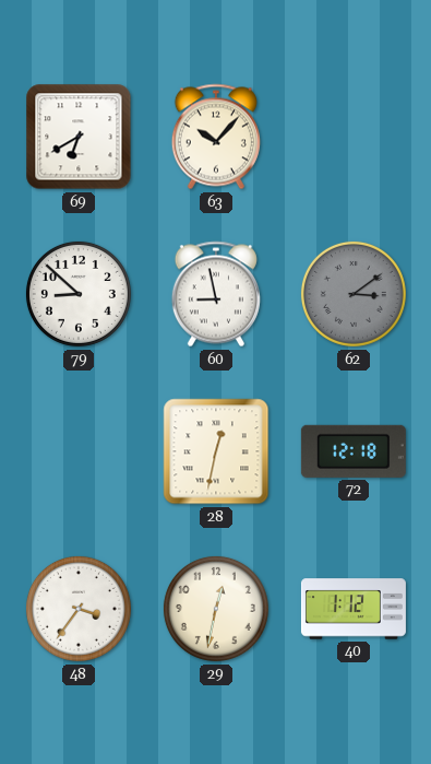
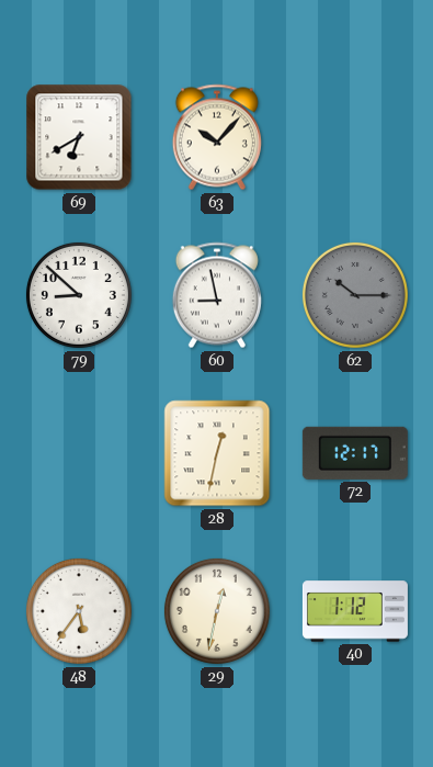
62: 3:09 -> 10:15 (355, 295)
72: 12:18 -> 12:17 (355, 453)
48: 3:36 -> 5:36 (79, 611)
